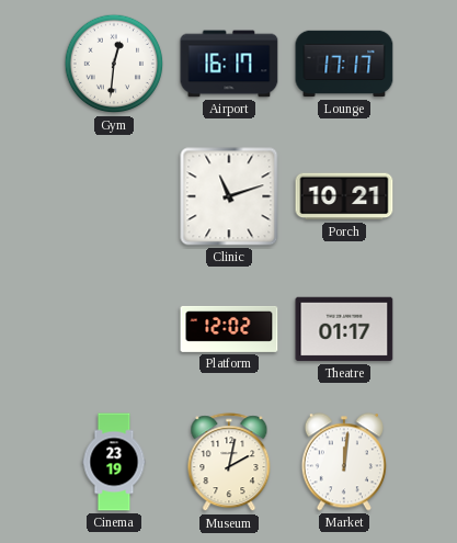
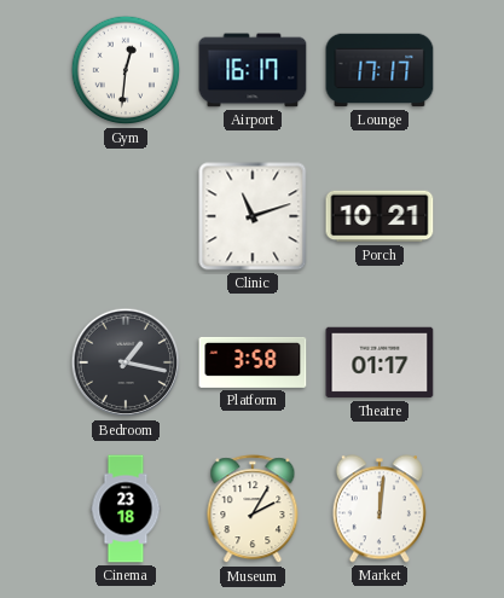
Bedroom: none -> 1:17 (126, 362)
Platform: 12:02 -> 3:58 (253, 362)
Cinema: 23:19 -> 23:18 (126, 509)
Museum: 2:02 -> 2:05 (253, 510)
